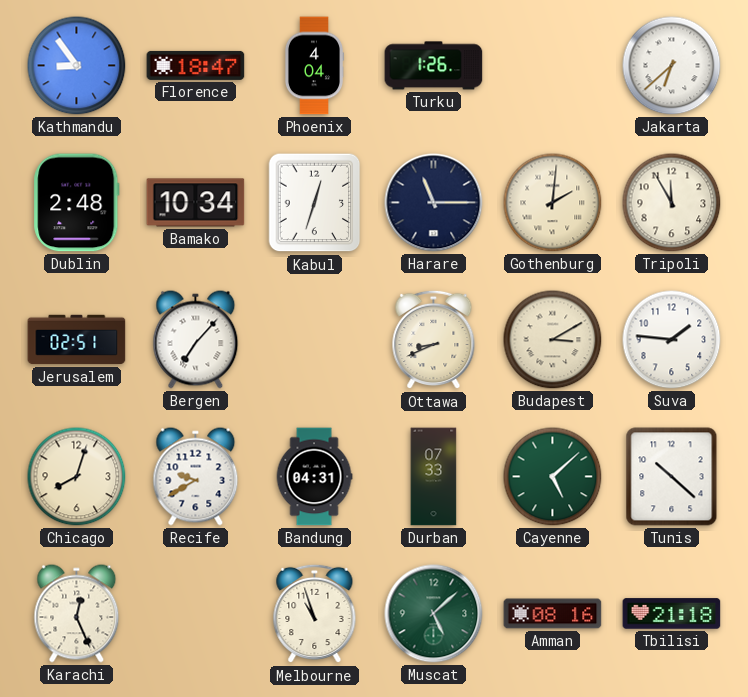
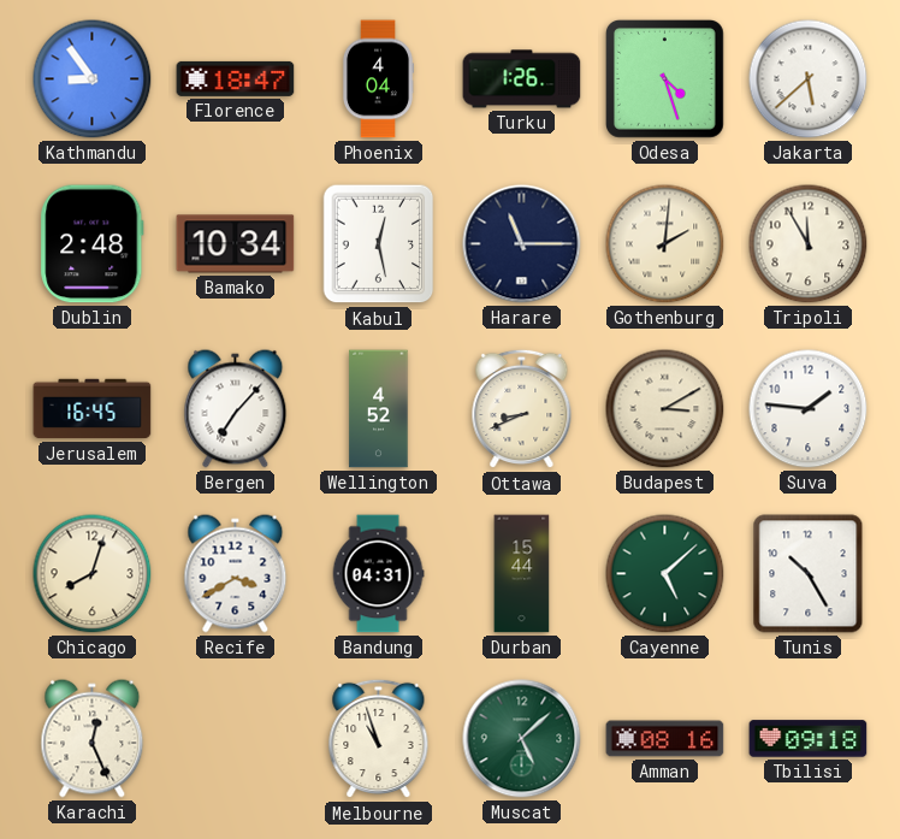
Odesa: none -> 4:27 (664, 78)
Jakarta: 6:38 -> 5:38 (809, 79)
Kabul: 12:33 -> 12:28 (379, 244)
Jerusalem: 02:51 -> 16:45 (93, 409)
Wellington: none -> 4:52 (379, 409)
Recife: 9:40 -> 3:40 (236, 574)
Durban: 07:33 -> 15:44 (522, 574)
Tunis: 10:22 -> 10:25 (809, 574)
Tbilisi: 21:18 -> 09:18 (809, 739)
